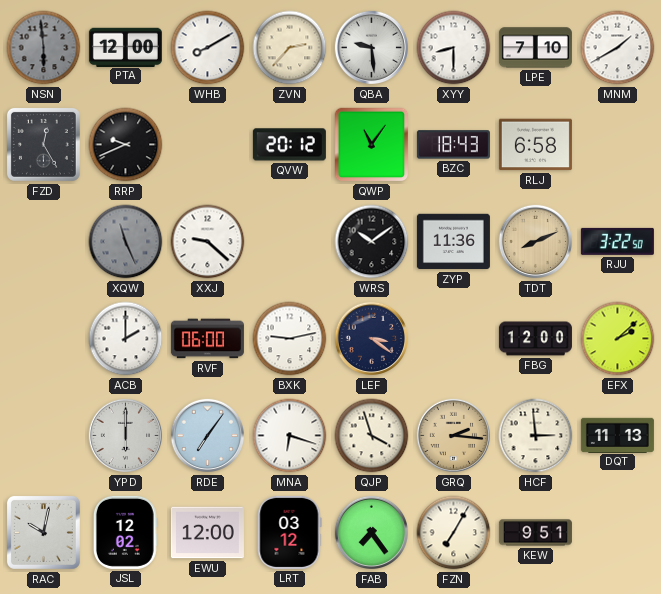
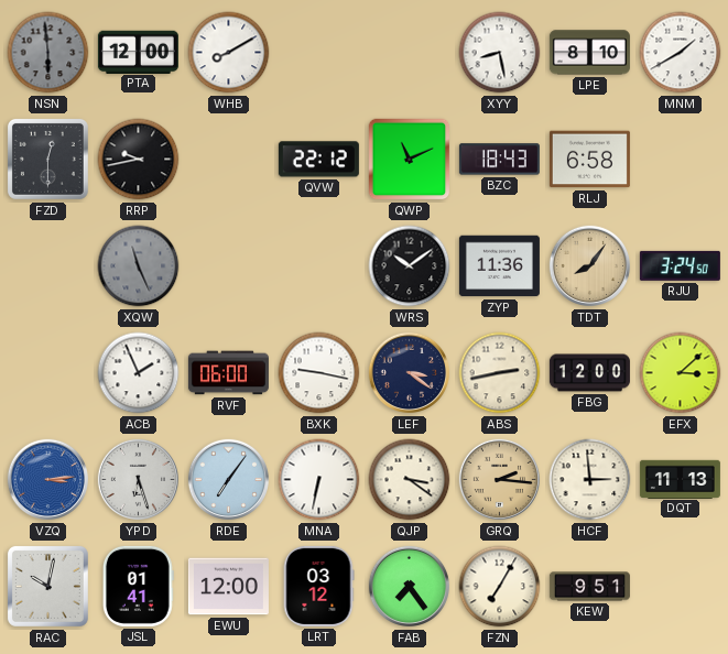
ZVN: 2:37 -> none (290, 48)
QBA: 9:29 -> none (371, 48)
XYY: 8:30 -> 8:28 (500, 53)
LPE: 7:10 -> 8:10 (589, 53)
FZD: 12:25 -> 12:30 (47, 159)
RRP: 9:41 -> 9:43 (139, 160)
QVW: 20:12 -> 22:12 (318, 160)
QWP: 11:06 -> 11:11 (410, 160)
XXJ: 9:22 -> none (208, 242)
TDT: 8:11 -> 8:06 (589, 266)
RJU: 3:22 -> 3:24 (680, 265)
ACB: 2:00 -> 1:56 (139, 373)
BXK: 9:13 -> 9:17 (319, 373)
ABS: none -> 2:43 (500, 373)
EFX: 2:08 -> 3:08 (681, 373)
VZQ: none -> 3:14 (47, 480)
YPD: 6:00 -> 6:27 (138, 480)
MNA: 6:18 -> 6:32 (319, 480)
QJP: 3:57 -> 3:21 (410, 480)
JSL: 12:02 -> 01:41 (138, 586)
